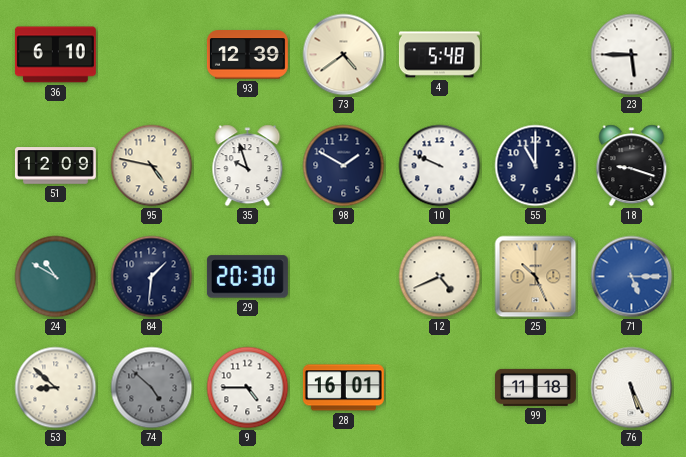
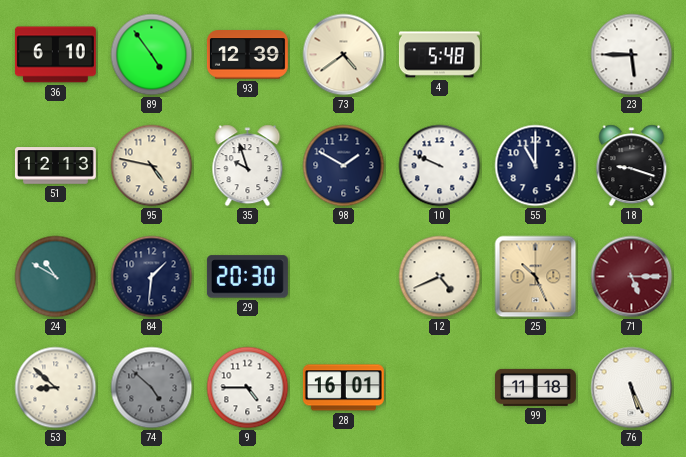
89: none -> 4:54 (152, 55)
51: 12:09 -> 12:13 (55, 166)
71 dial: blue -> burgundy (632, 277)
